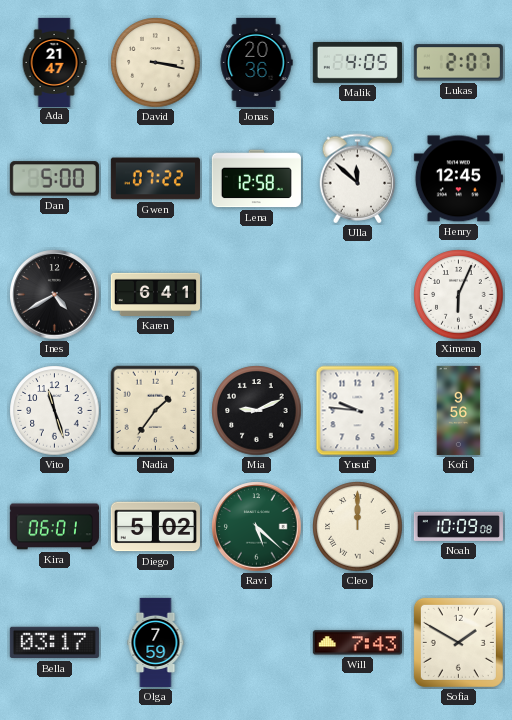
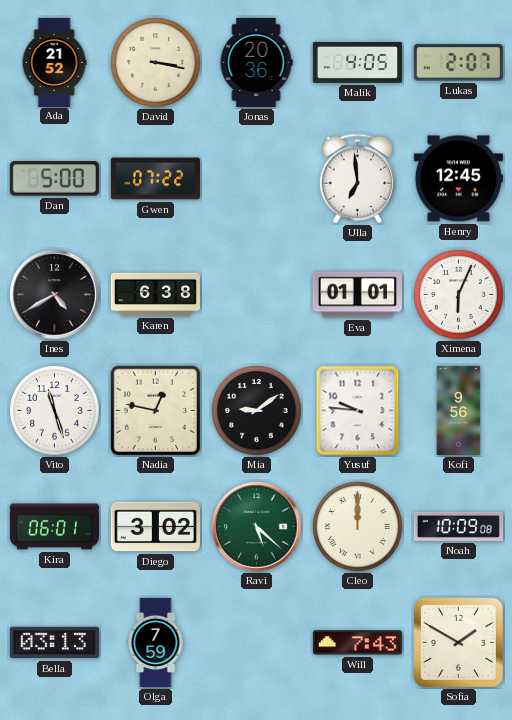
Ada: 21:47 -> 21:52 (54, 62)
Lena: 12:58 -> none (256, 179)
Ulla: 11:52 -> 6:59 (358, 179)
Karen: 6:41 -> 6:38 (155, 294)
Eva: none -> 01:01 (357, 295)
Nadia: 1:36 -> 12:47 (156, 411)
Mia: 9:11 -> 9:09 (257, 411)
Diego: 5:02 -> 3:02 (155, 527)
Bella: 03:17 -> 03:13 (54, 643)
